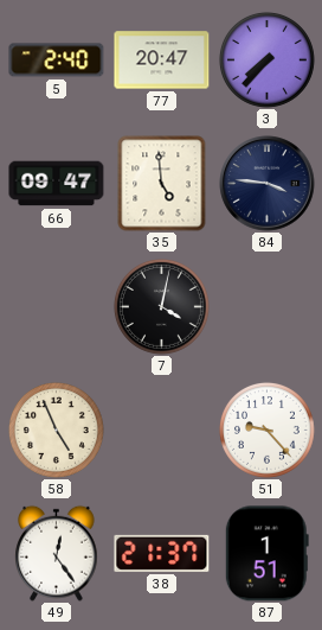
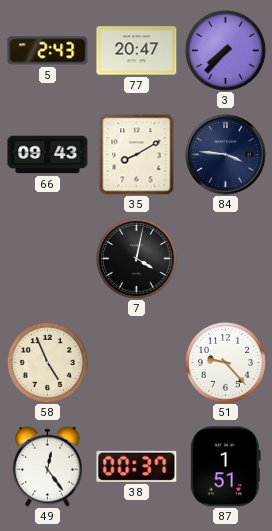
5: 2:40 -> 2:43 (48, 51)
66: 09:47 -> 09:43 (48, 155)
35: 4:59 -> 8:10 (137, 155)
38: 21:37 -> 00:37 (137, 466)
